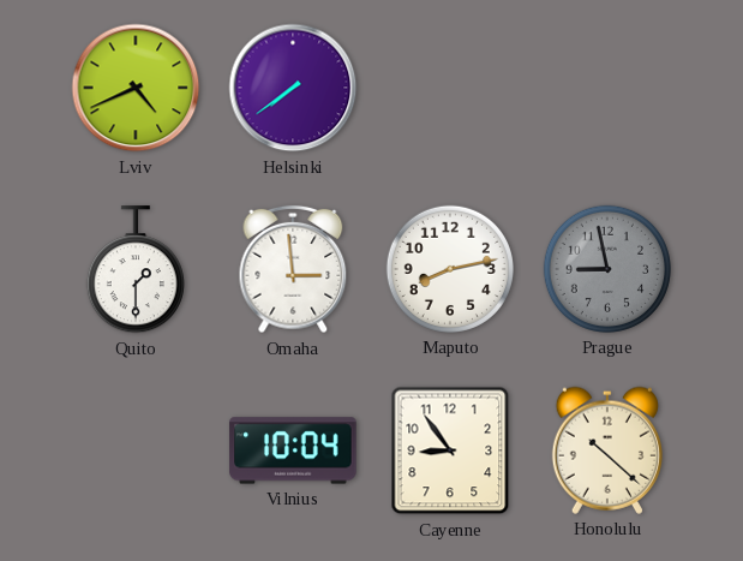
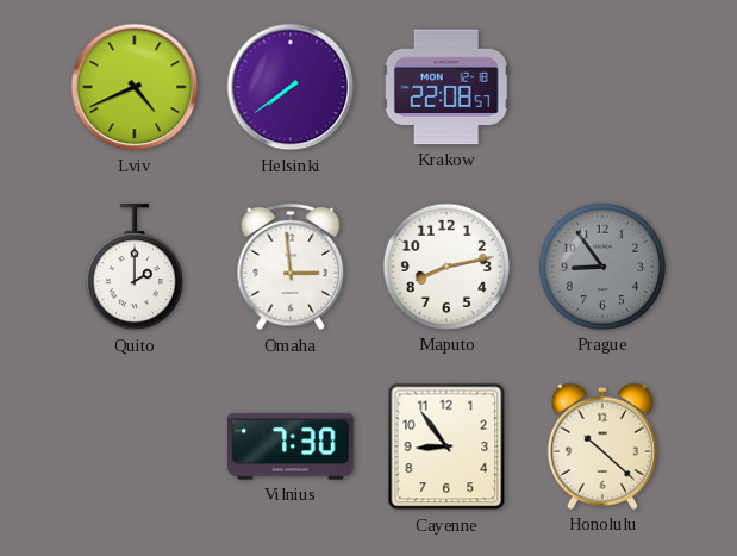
Krakow: none -> 22:08 (446, 87)
Quito: 1:30 -> 2:00 (135, 268)
Prague: 8:58 -> 8:54 (602, 267)
Vilnius: 10:04 -> 7:30 (291, 446)
